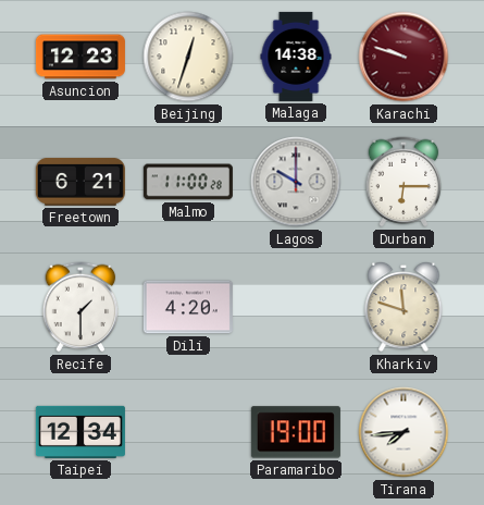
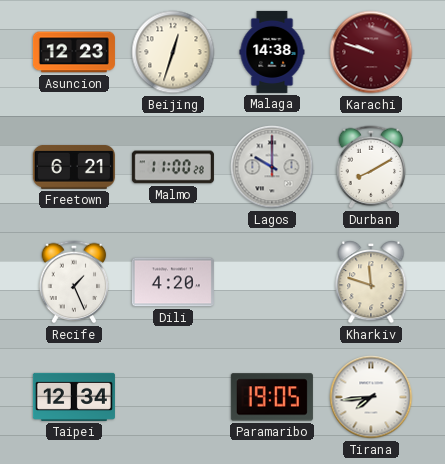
Durban: 6:15 -> 8:10 (371, 167)
Recife: 1:30 -> 1:26 (74, 282)
Paramaribo: 19:00 -> 19:05 (272, 397)
